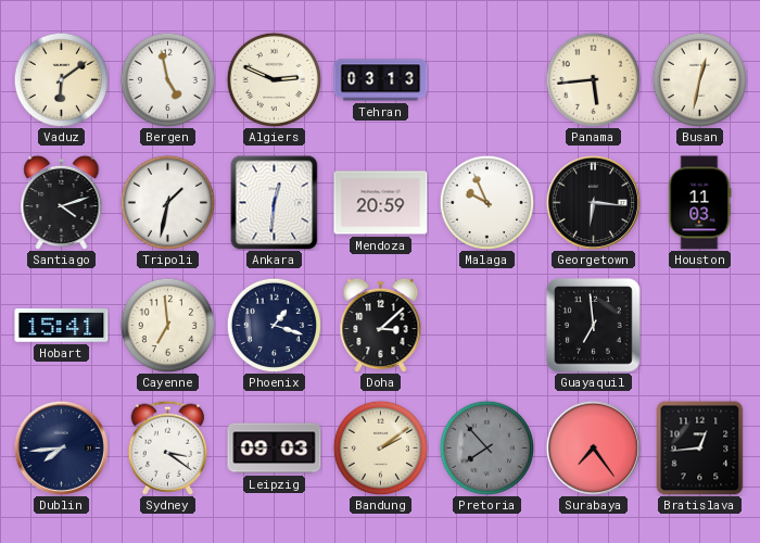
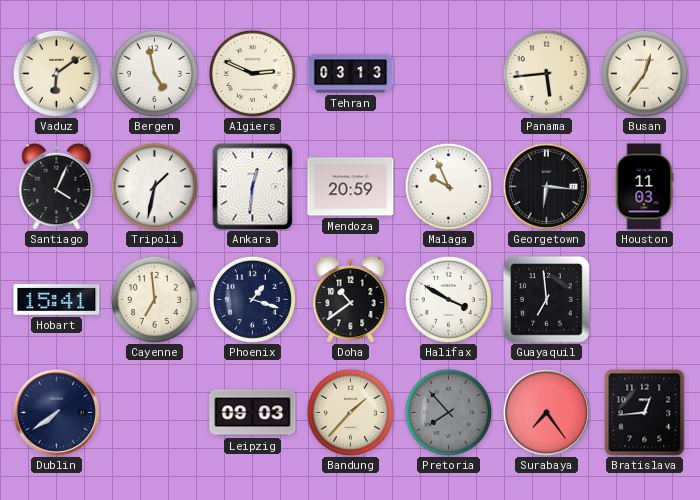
Busan: 12:32 -> 12:36 (644, 73)
Santiago: 4:12 -> 4:04 (57, 186)
Doha: 3:08 -> 10:39 (351, 299)
Halifax: none -> 3:50 (448, 299)
Dublin: 7:44 -> 7:39 (56, 412)
Sydney: 3:21 -> none (167, 447)
Bandung: 2:09 -> 1:37 (350, 412)
